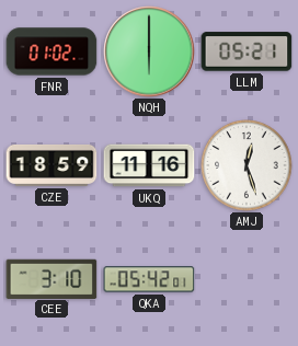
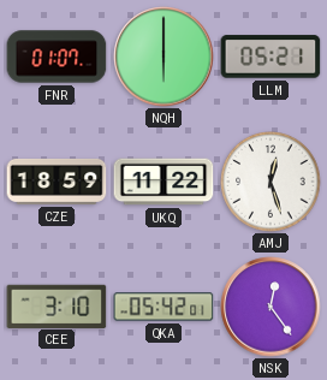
FNR: 01:02 -> 01:07 (57, 57)
UKQ: 11:16 -> 11:22 (163, 182)
NSK: none -> 12:24 (270, 307)
